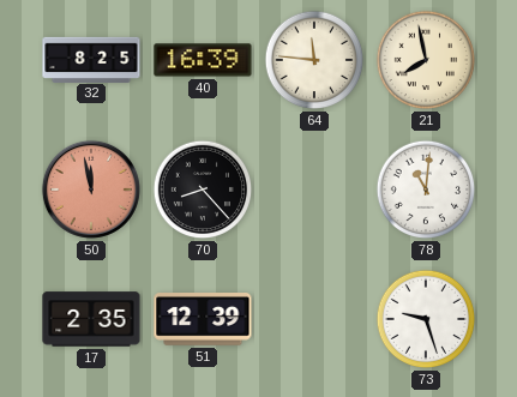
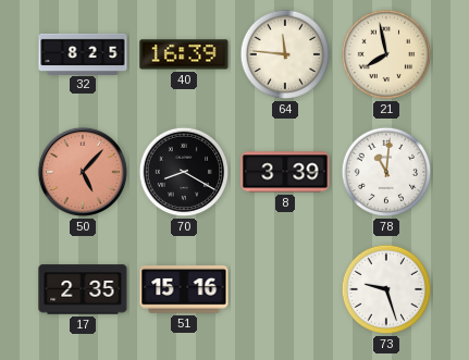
50: 11:58 -> 5:07 (83, 172)
70: 8:23 -> 8:20 (184, 172)
8: none -> 3:39 (285, 172)
51: 12:39 -> 15:16 (184, 290)
